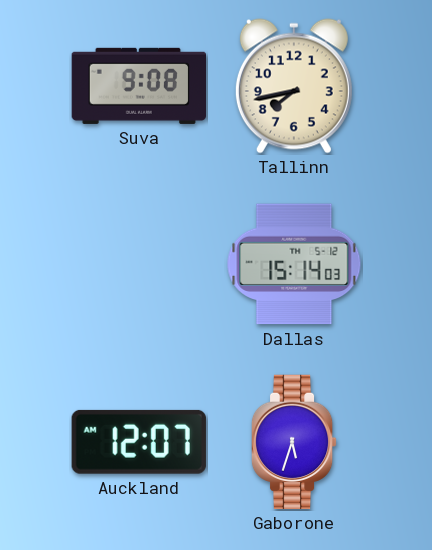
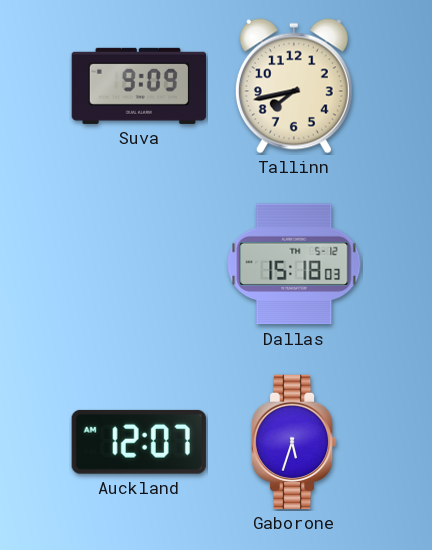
Suva: 9:08 -> 9:09 (138, 86)
Dallas: 15:14 -> 15:18 (294, 264)
